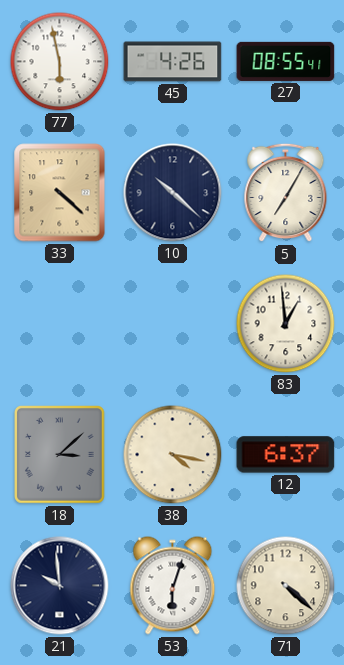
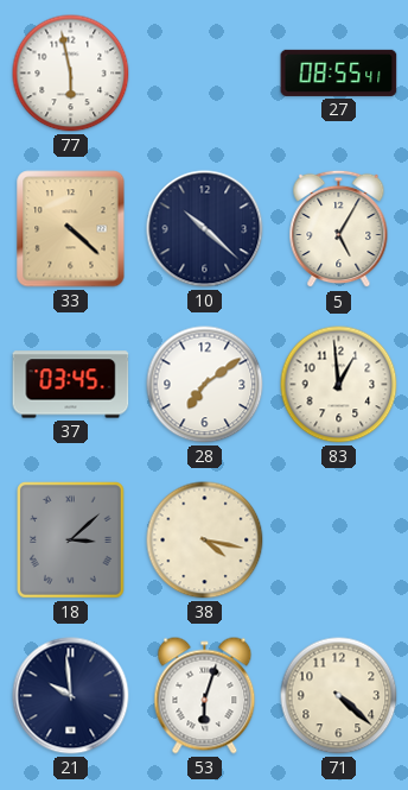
45: 4:26 -> none (173, 62)
5: 7:05 -> 5:05 (339, 229)
37: none -> 03:45 (71, 385)
28: none -> 7:09 (205, 385)
12: 6:37 -> none (286, 455)
